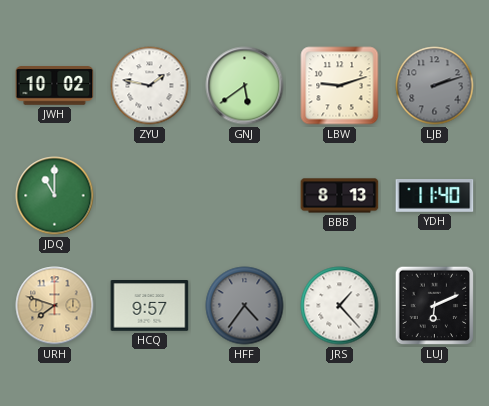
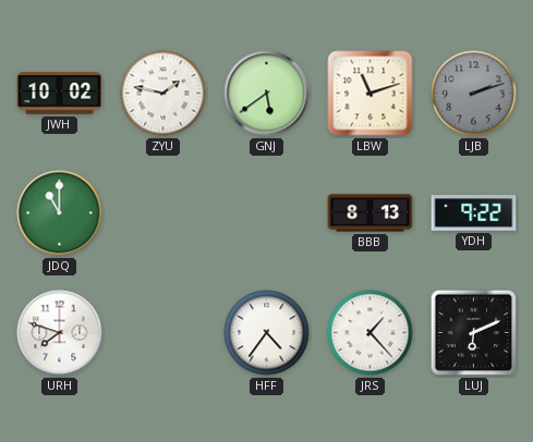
LBW: 9:12 -> 11:12 (371, 94)
YDH: 11:40 -> 9:22 (474, 213)
URH dial: champagne -> white (60, 333)
HCQ: 9:57 -> none (150, 306)
HFF dial: grey -> white (267, 333)
